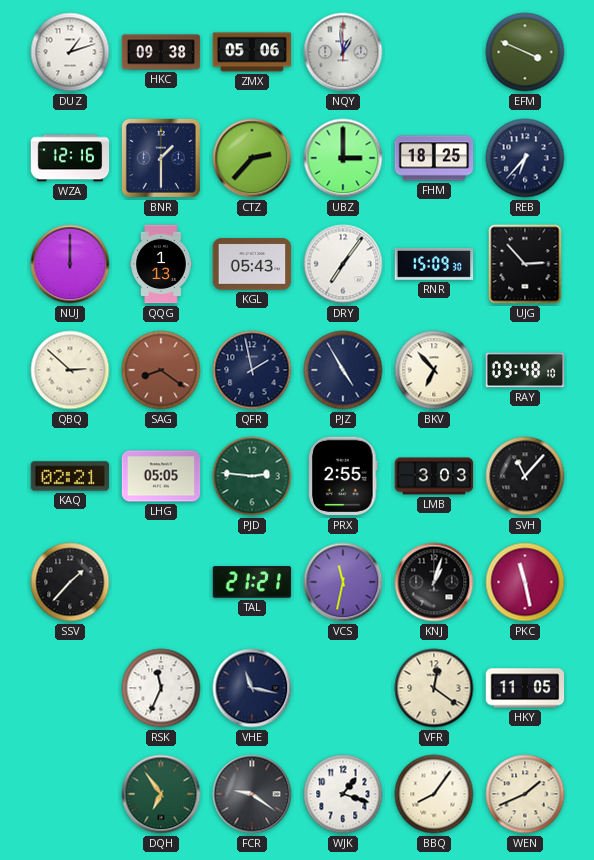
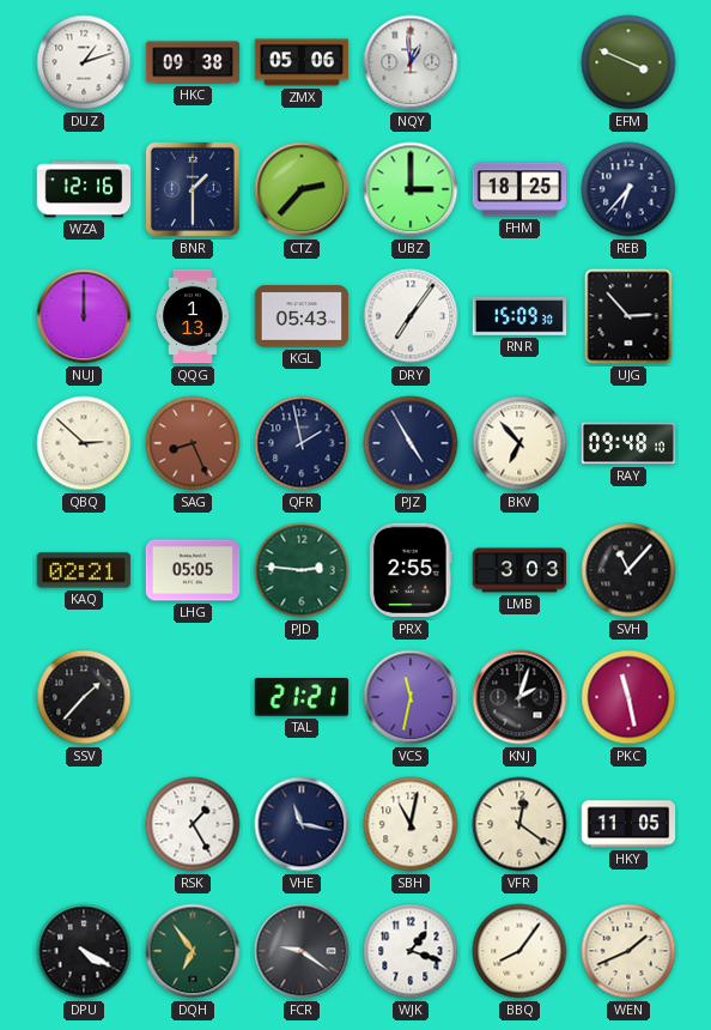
SAG: 8:21 -> 8:26 (193, 443)
KNJ: 1:03 -> 2:03 (519, 697)
RSK: 11:34 -> 1:25 (193, 824)
SBH: none -> 11:02 (411, 824)
DPU: none -> 4:20 (84, 951)
